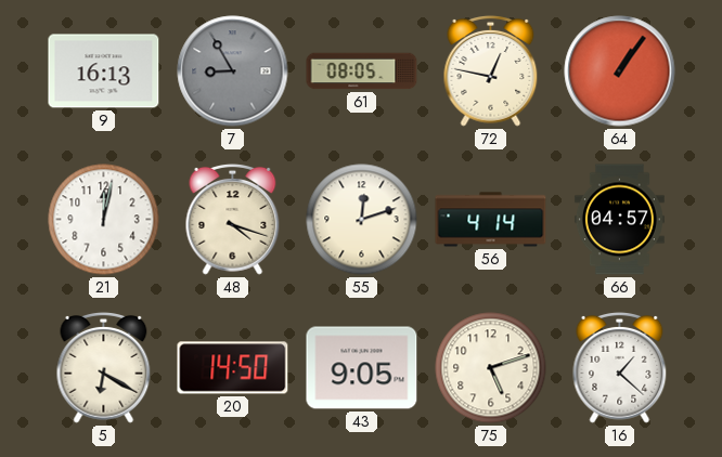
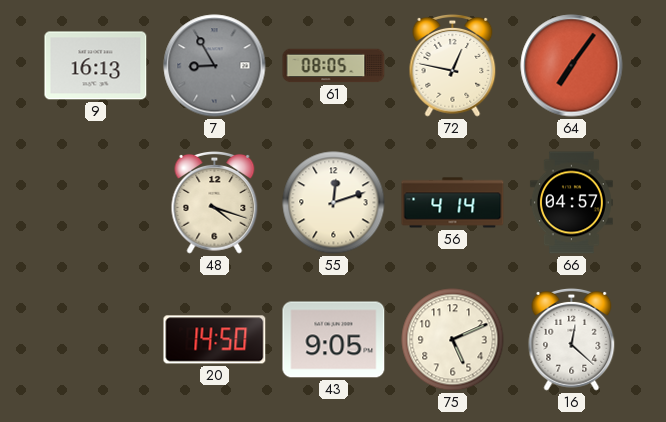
64: 1:06 -> 7:06 (572, 66)
21: 12:02 -> none (104, 220)
5: 6:20 -> none (104, 367)
75: 5:12 -> 5:11 (453, 340)
16: 1:22 -> 12:22 (572, 339)
